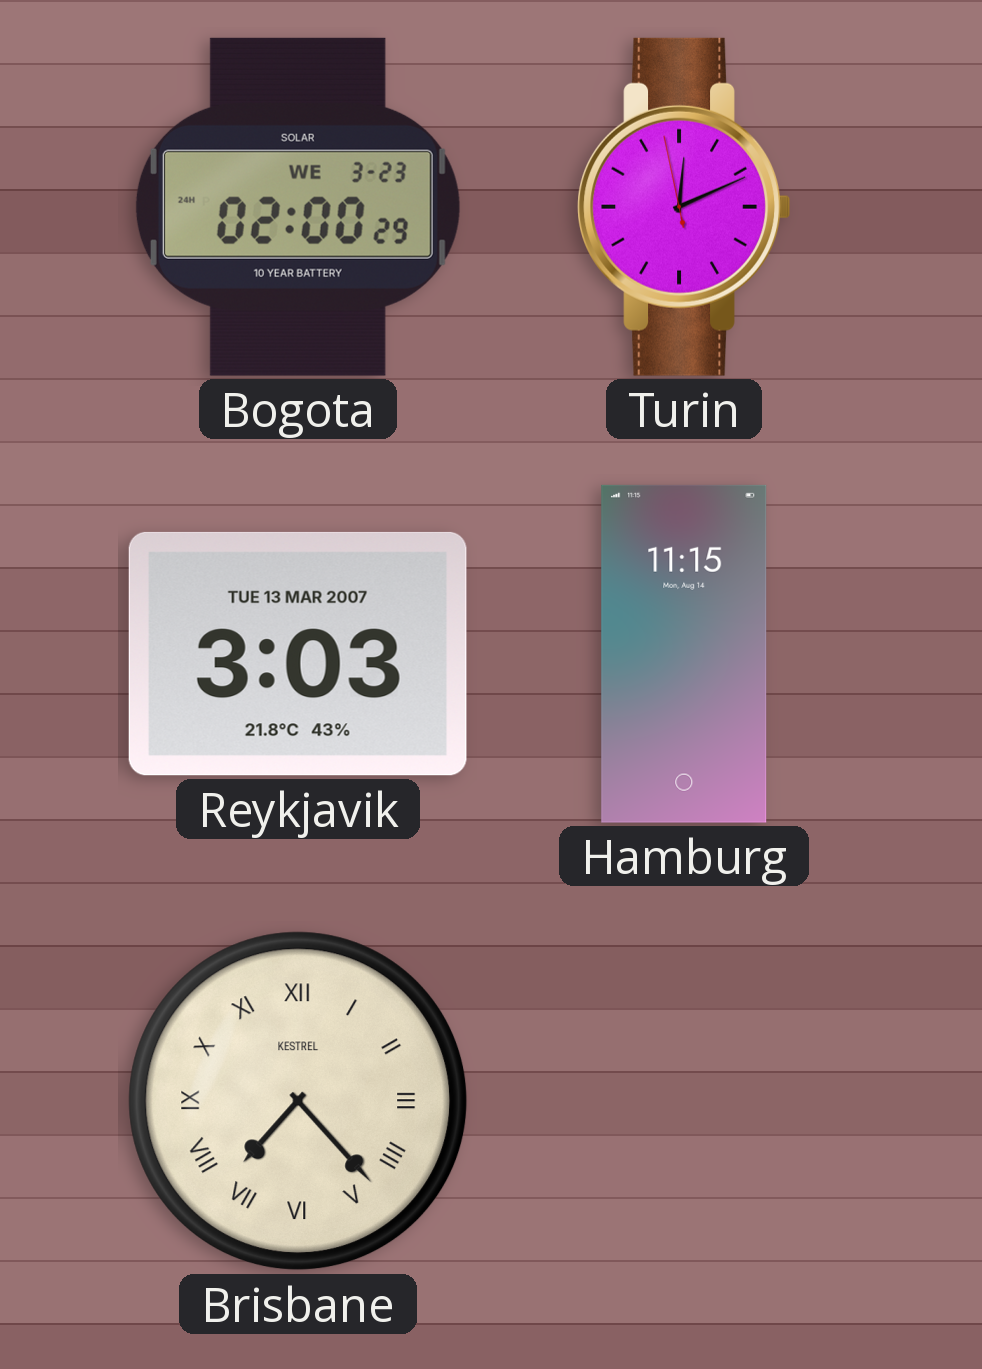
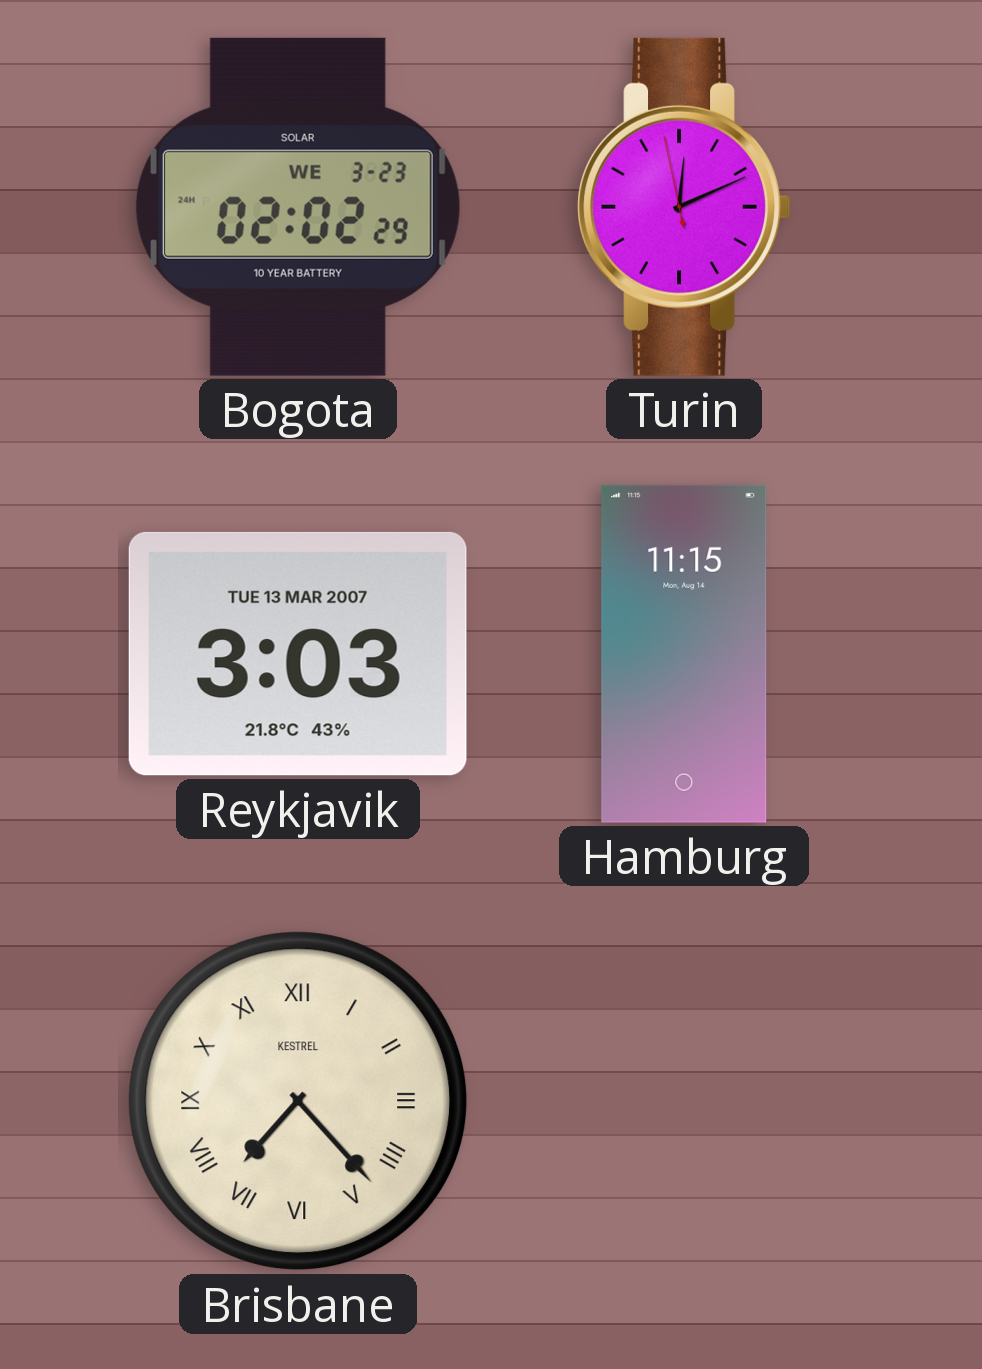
Bogota: 02:00 -> 02:02 (298, 207)
